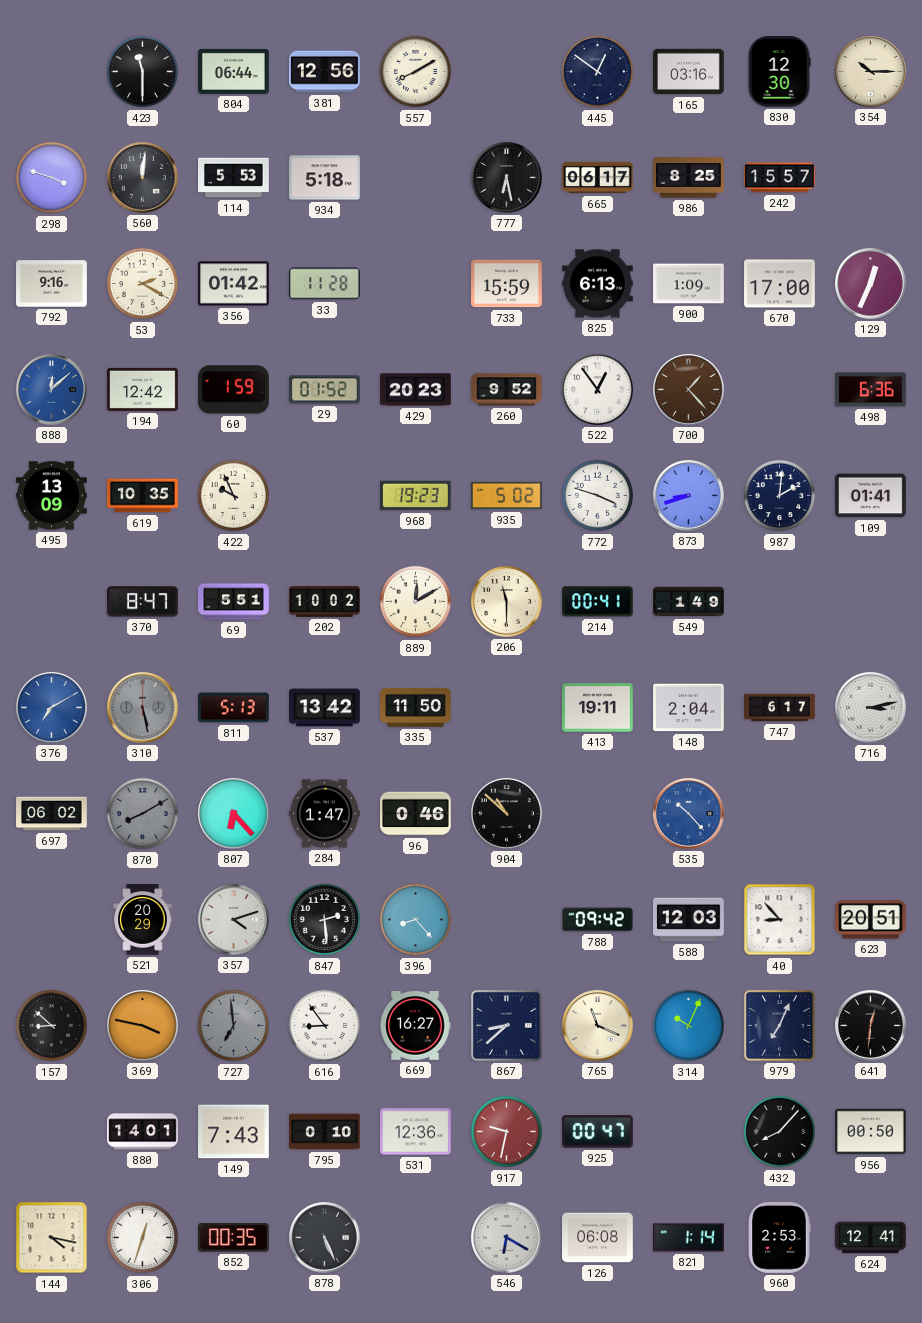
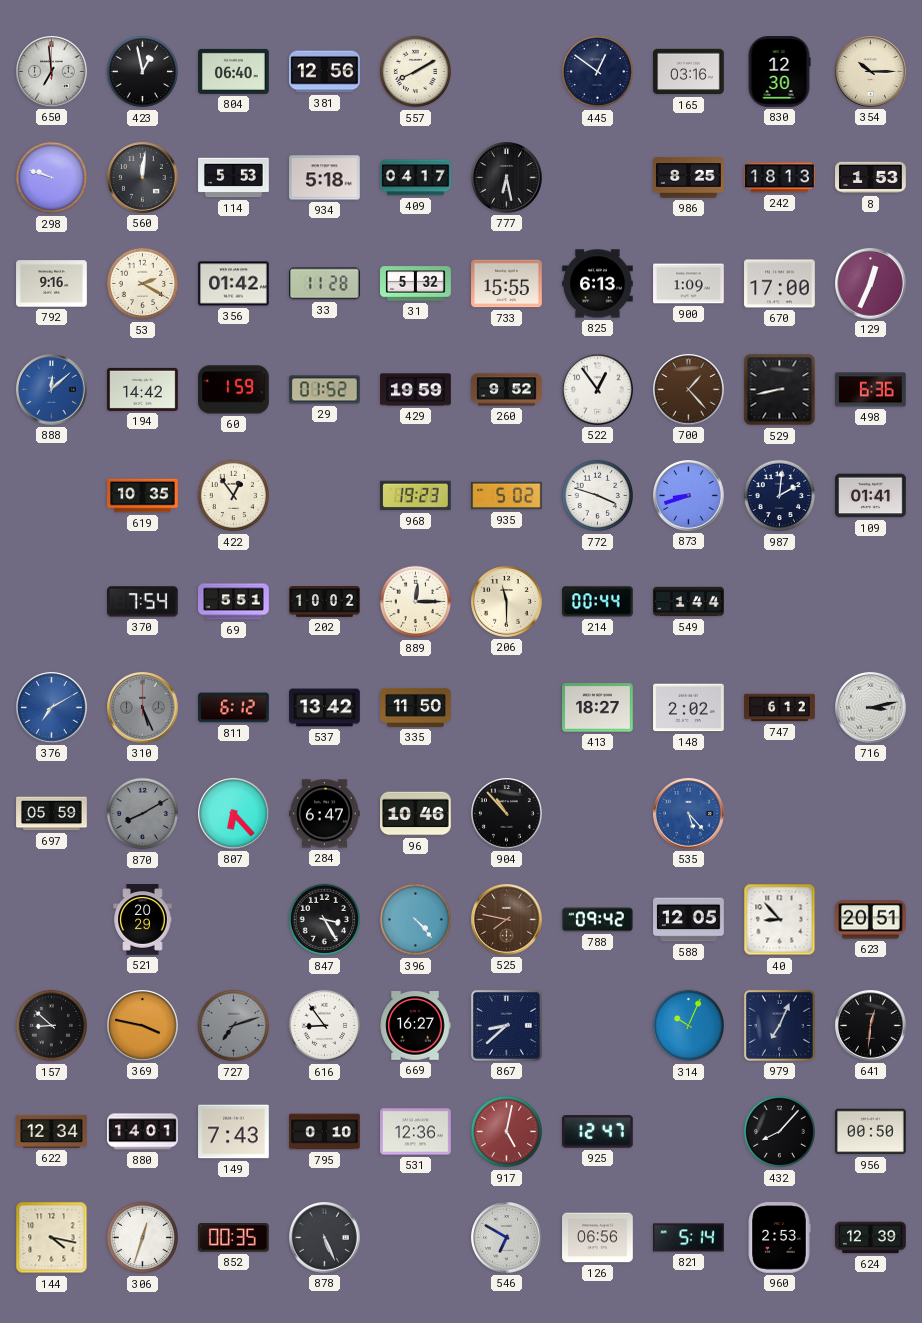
650: none -> 6:59 (52, 72)
423: 11:30 -> 12:58 (143, 72)
804: 06:44 -> 06:40 (234, 71)
298: 3:48 -> 9:48 (52, 178)
409: none -> 04:17 (416, 178)
665: 06:17 -> none (598, 178)
242: 15:57 -> 18:13 (780, 178)
8: none -> 1:53 (871, 178)
31: none -> 5:32 (416, 284)
733: 15:59 -> 15:55 (507, 284)
194: 12:42 -> 14:42 (143, 389)
429: 20:23 -> 19:59 (416, 390)
529: none -> 8:43 (780, 390)
495: 13:09 -> none (52, 496)
422: 9:56 -> 12:54 (234, 496)
370: 8:47 -> 7:54 (143, 602)
889: 12:10 -> 12:15 (416, 602)
214: 00:41 -> 00:44 (598, 602)
549: 1:49 -> 1:44 (689, 602)
310: 5:28 -> 5:26 (143, 708)
811: 5:13 -> 6:12 (234, 708)
413: 19:11 -> 18:27 (598, 708)
148: 2:04 -> 2:02 (689, 708)
747: 6:17 -> 6:12 (780, 708)
697: 06:02 -> 05:59 (52, 814)
284: 1:47 -> 6:47 (325, 814)
96: 0:46 -> 10:46 (416, 814)
904: 10:52 -> 10:53 (507, 814)
535: 10:23 -> 5:23 (689, 814)
357: 4:12 -> none (234, 920)
847: 2:29 -> 3:25 (325, 920)
396: 8:23 -> 4:23 (416, 920)
525: none -> 7:47 (507, 920)
588: 12:03 -> 12:05 (689, 920)
727: 6:59 -> 7:12 (234, 1026)
765: 11:19 -> none (598, 1026)
622: none -> 12:34 (52, 1131)
917: 9:32 -> 5:02 (507, 1132)
925: 00:47 -> 12:47 (598, 1132)
546: 6:20 -> 6:50 (507, 1238)
126: 06:08 -> 06:56 (598, 1238)
821: 1:14 -> 5:14 (689, 1238)
624: 12:41 -> 12:39 (871, 1238)
